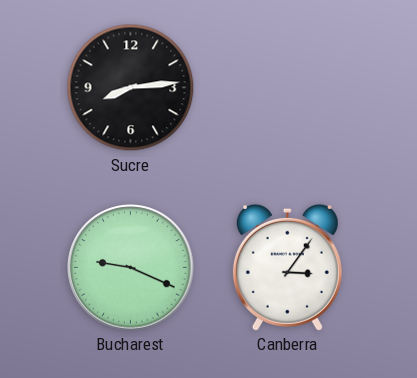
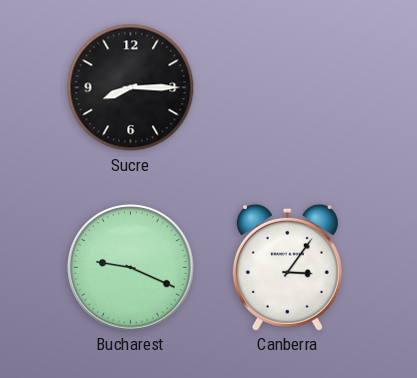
Sucre: 8:14 -> 8:15 (131, 88)
